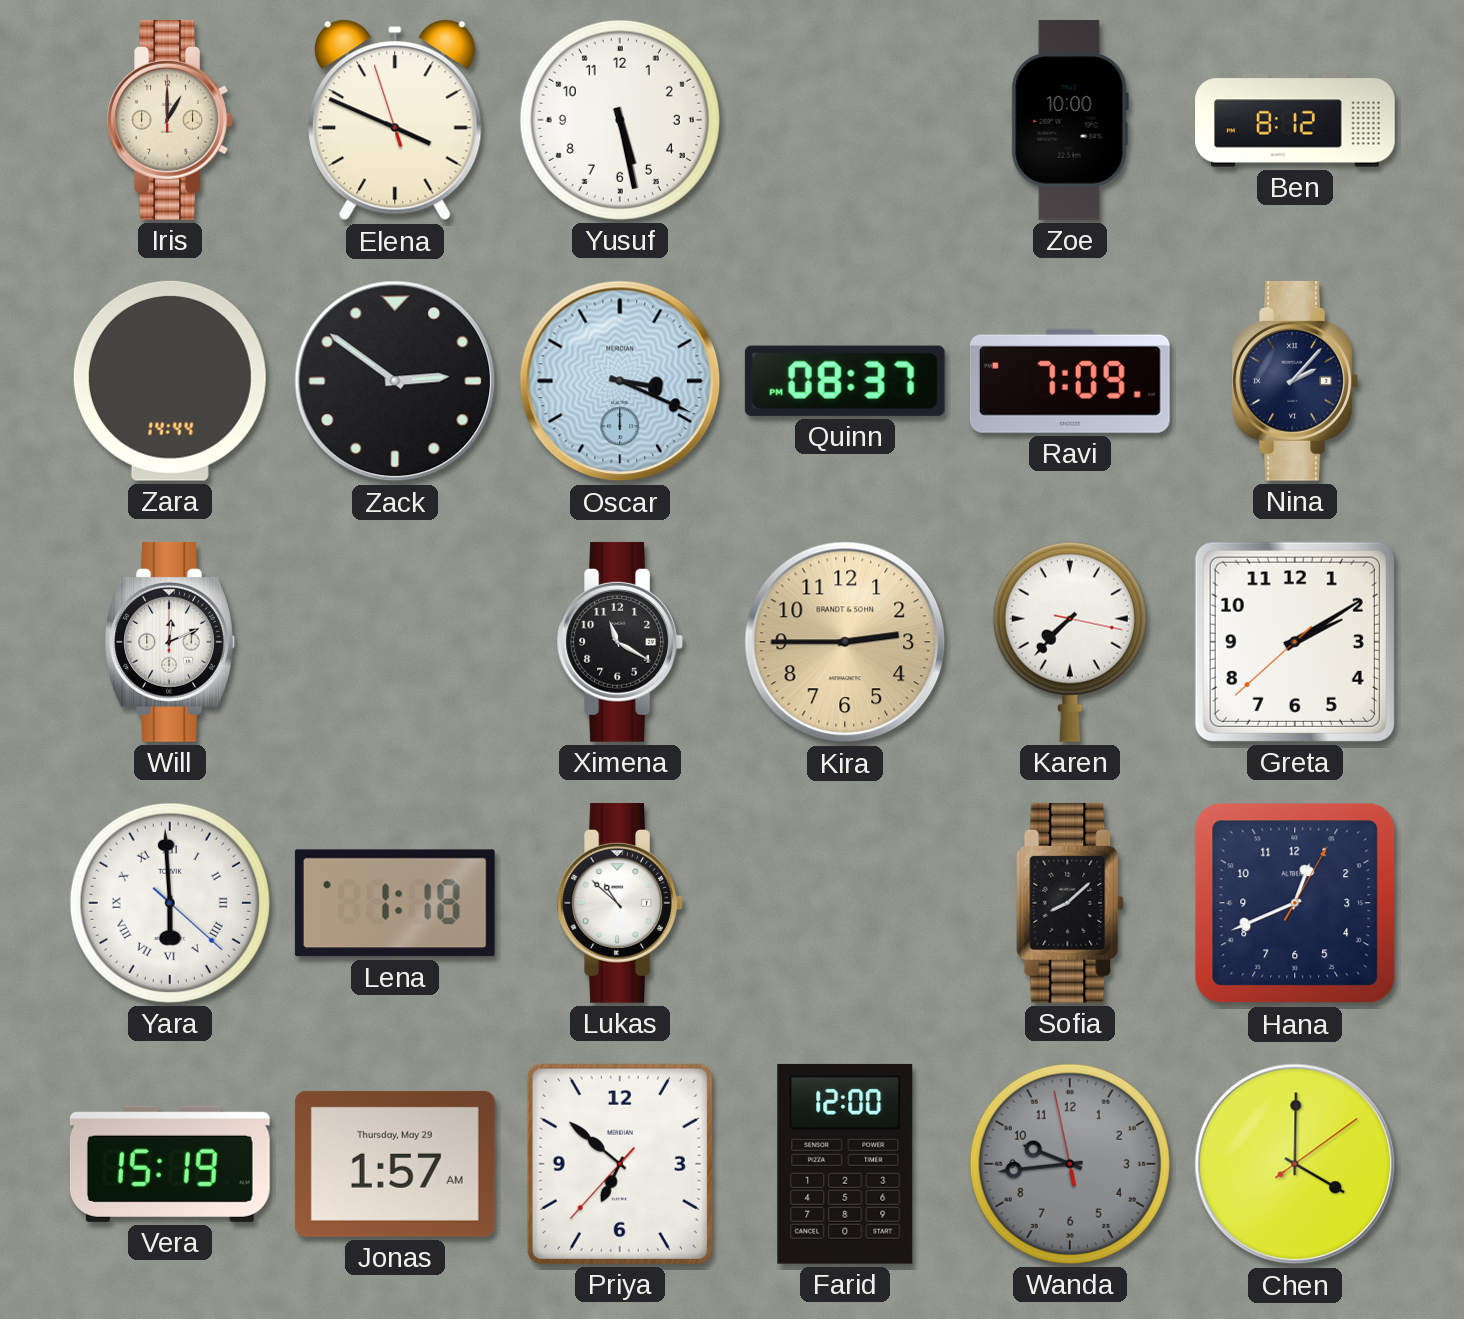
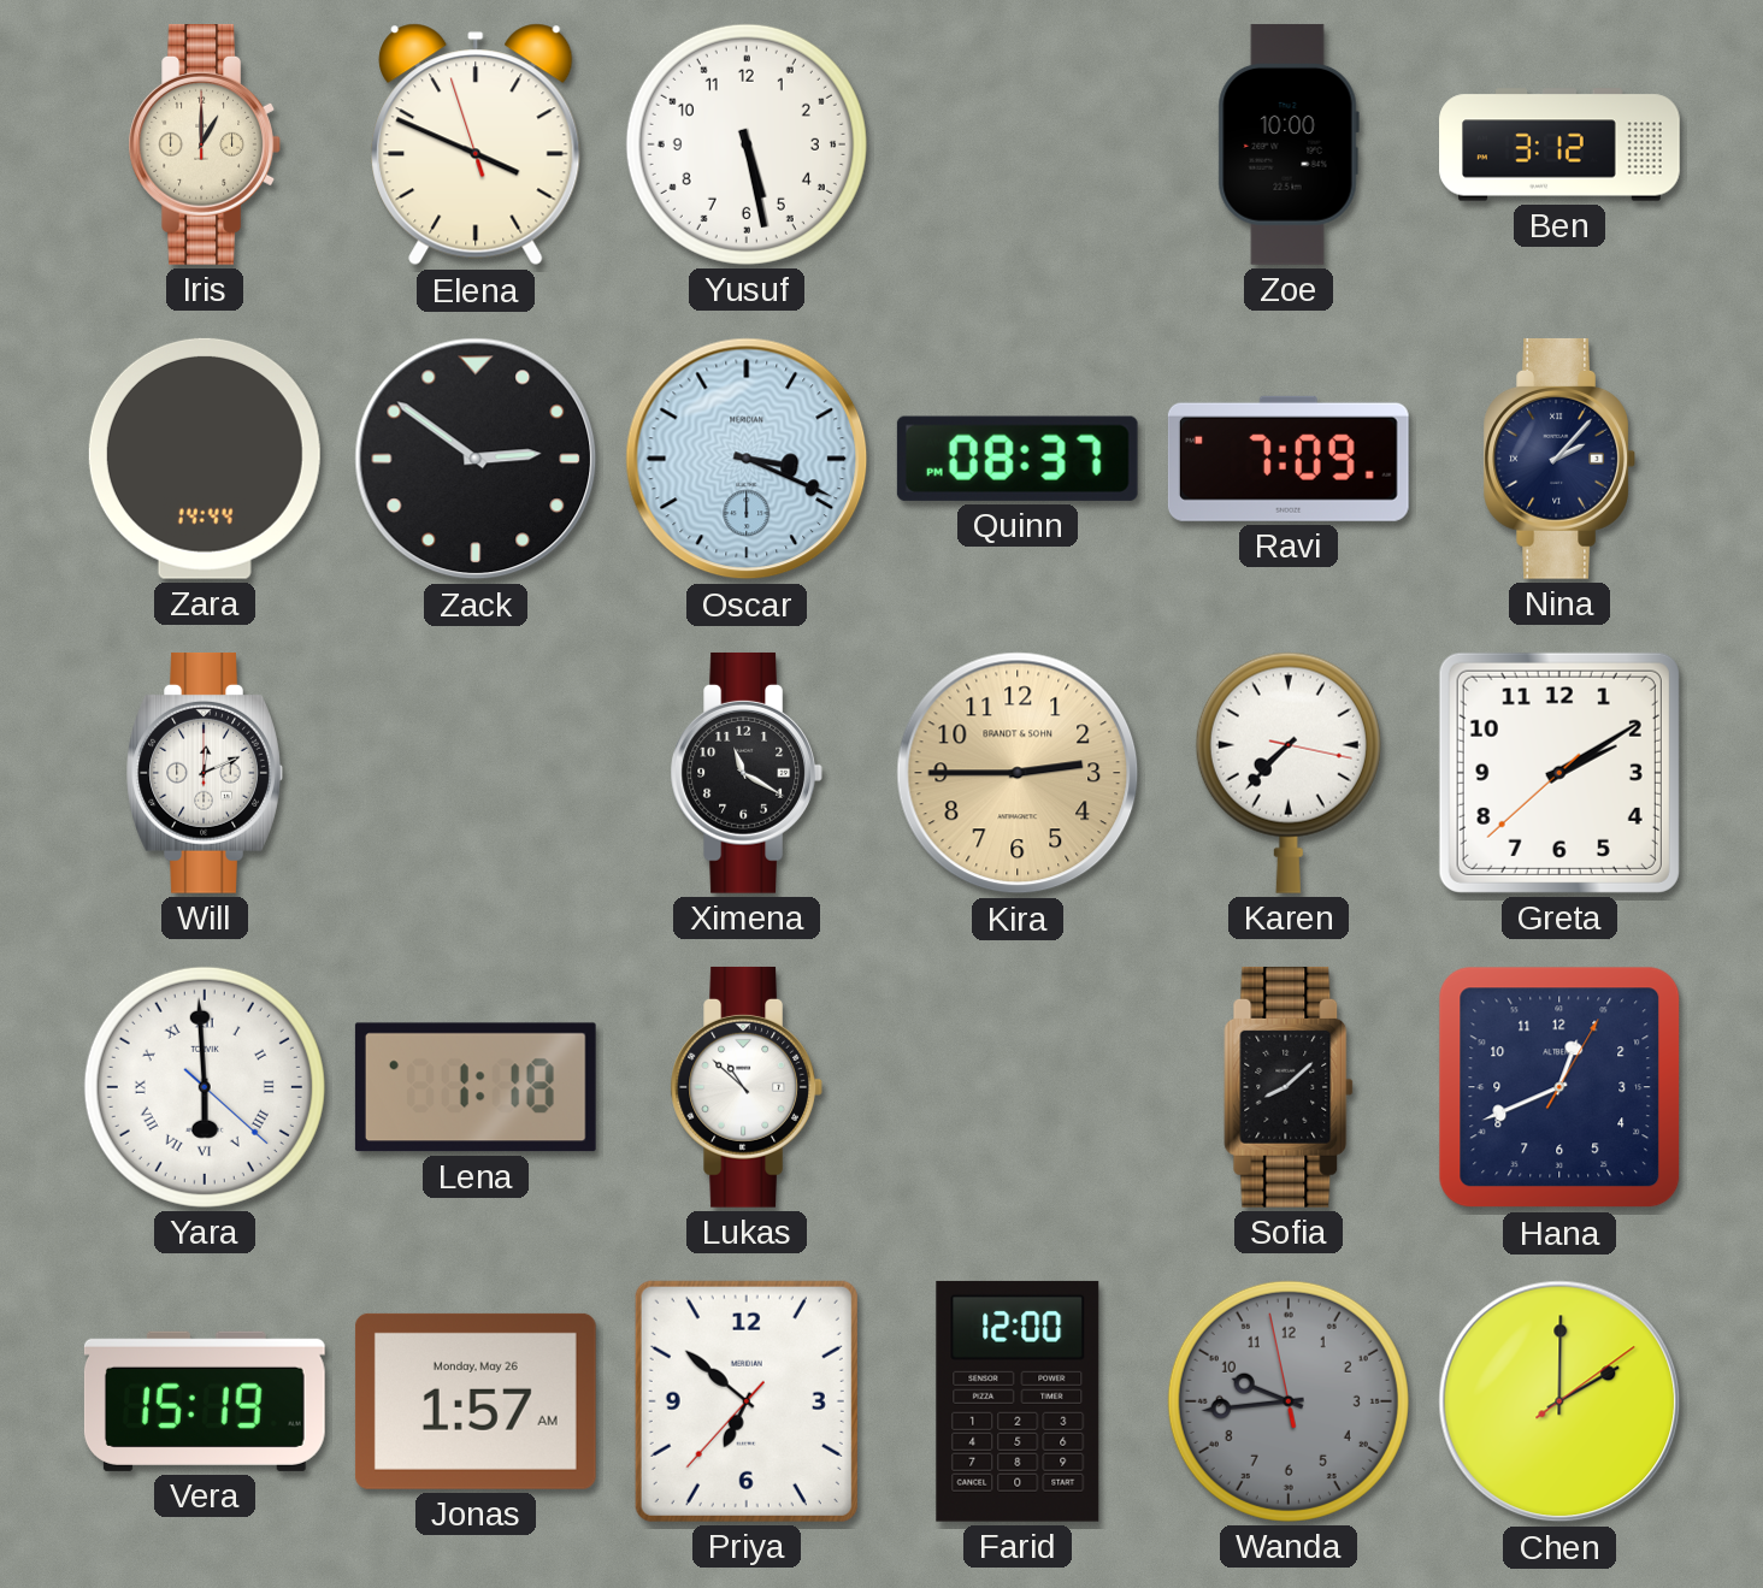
Ben: 8:12 -> 3:12 (1559, 144)
Jonas date: Thursday, May 29 -> Monday, May 26 (476, 1401)
Chen: 4:00 -> 2:00 (1559, 1401)
